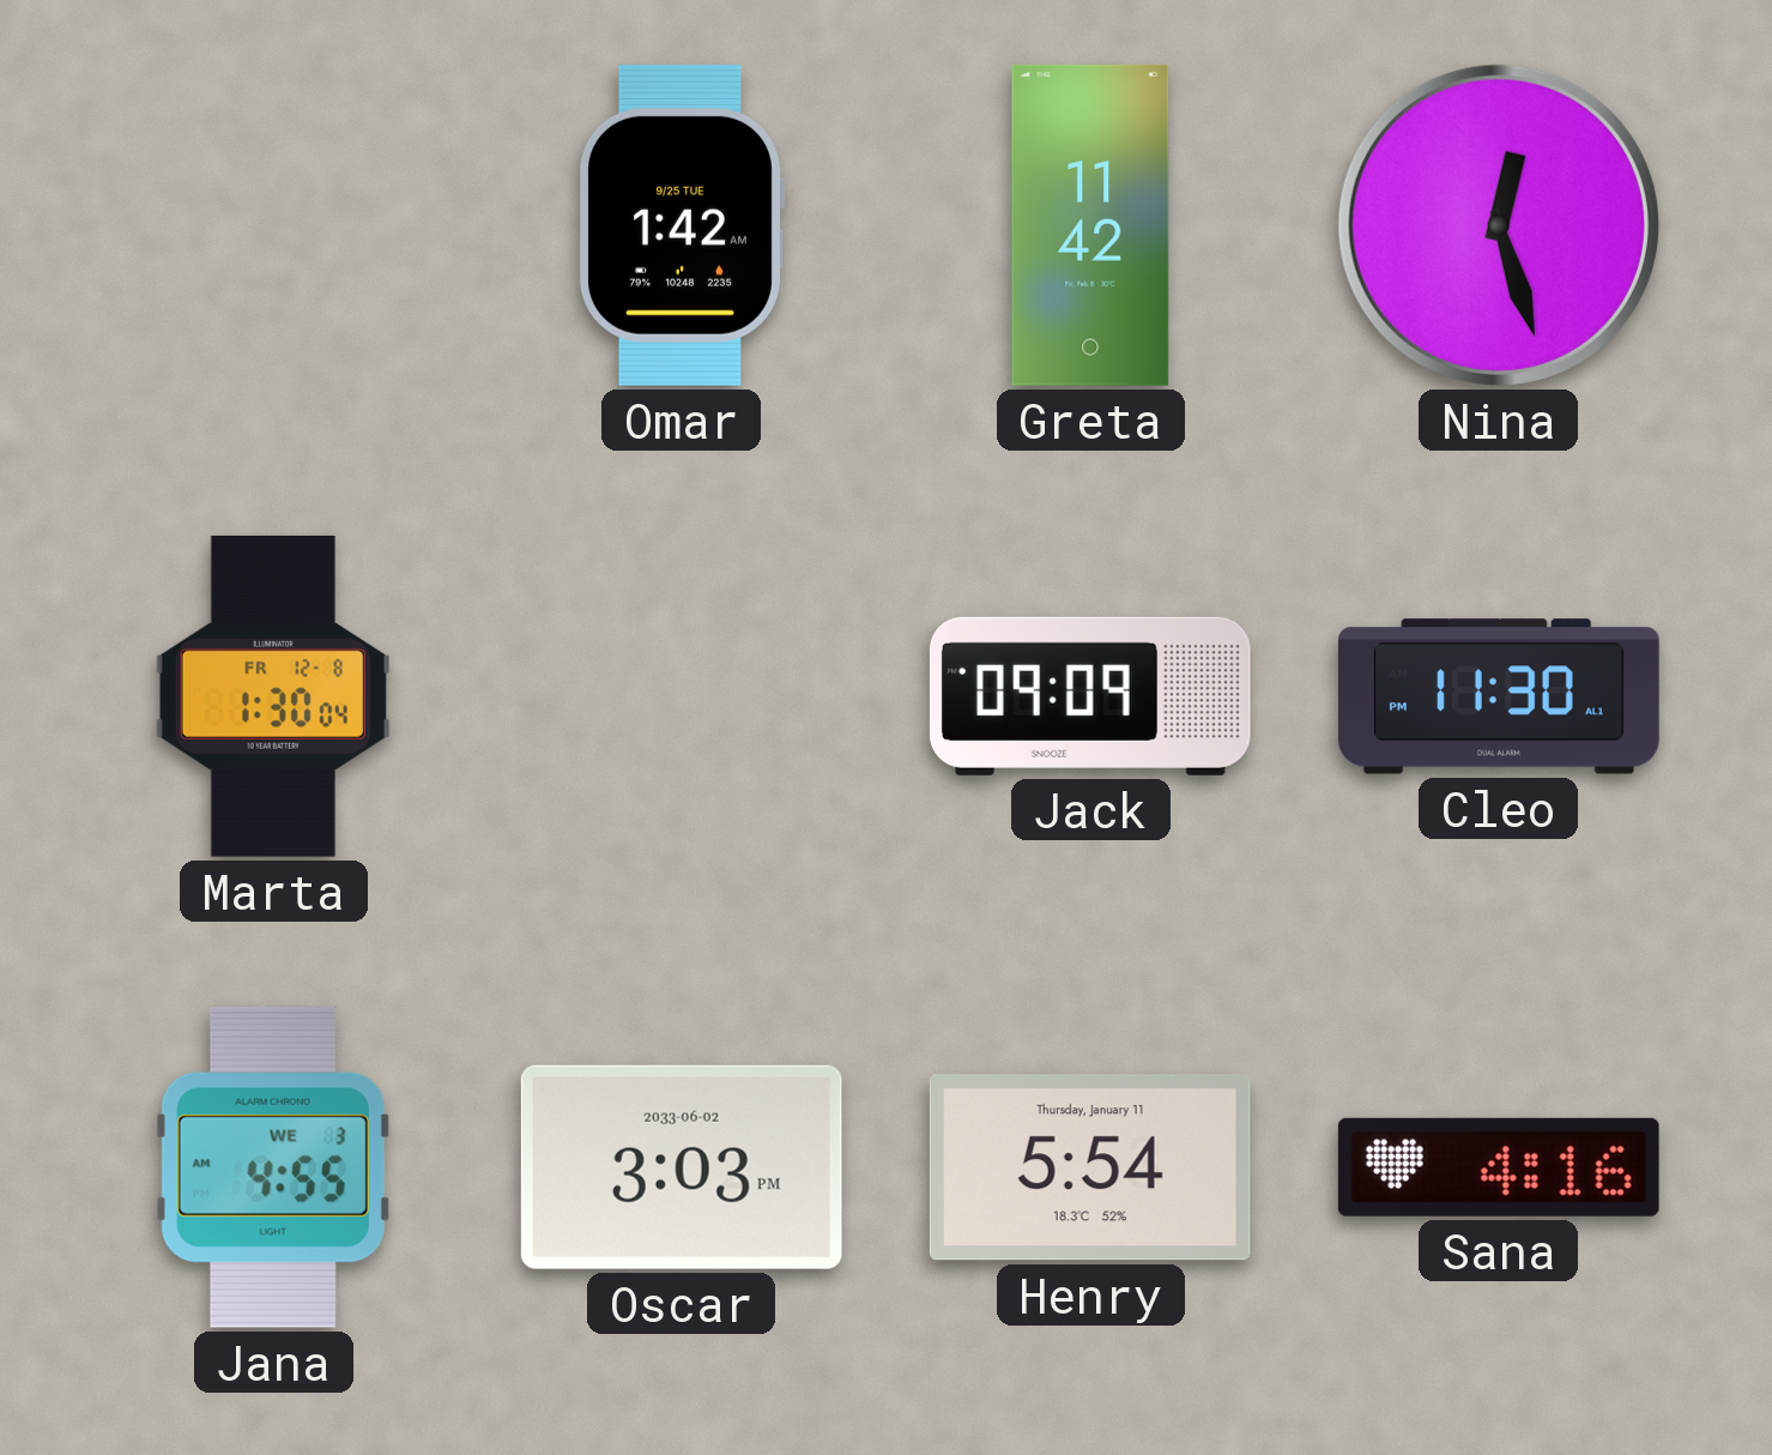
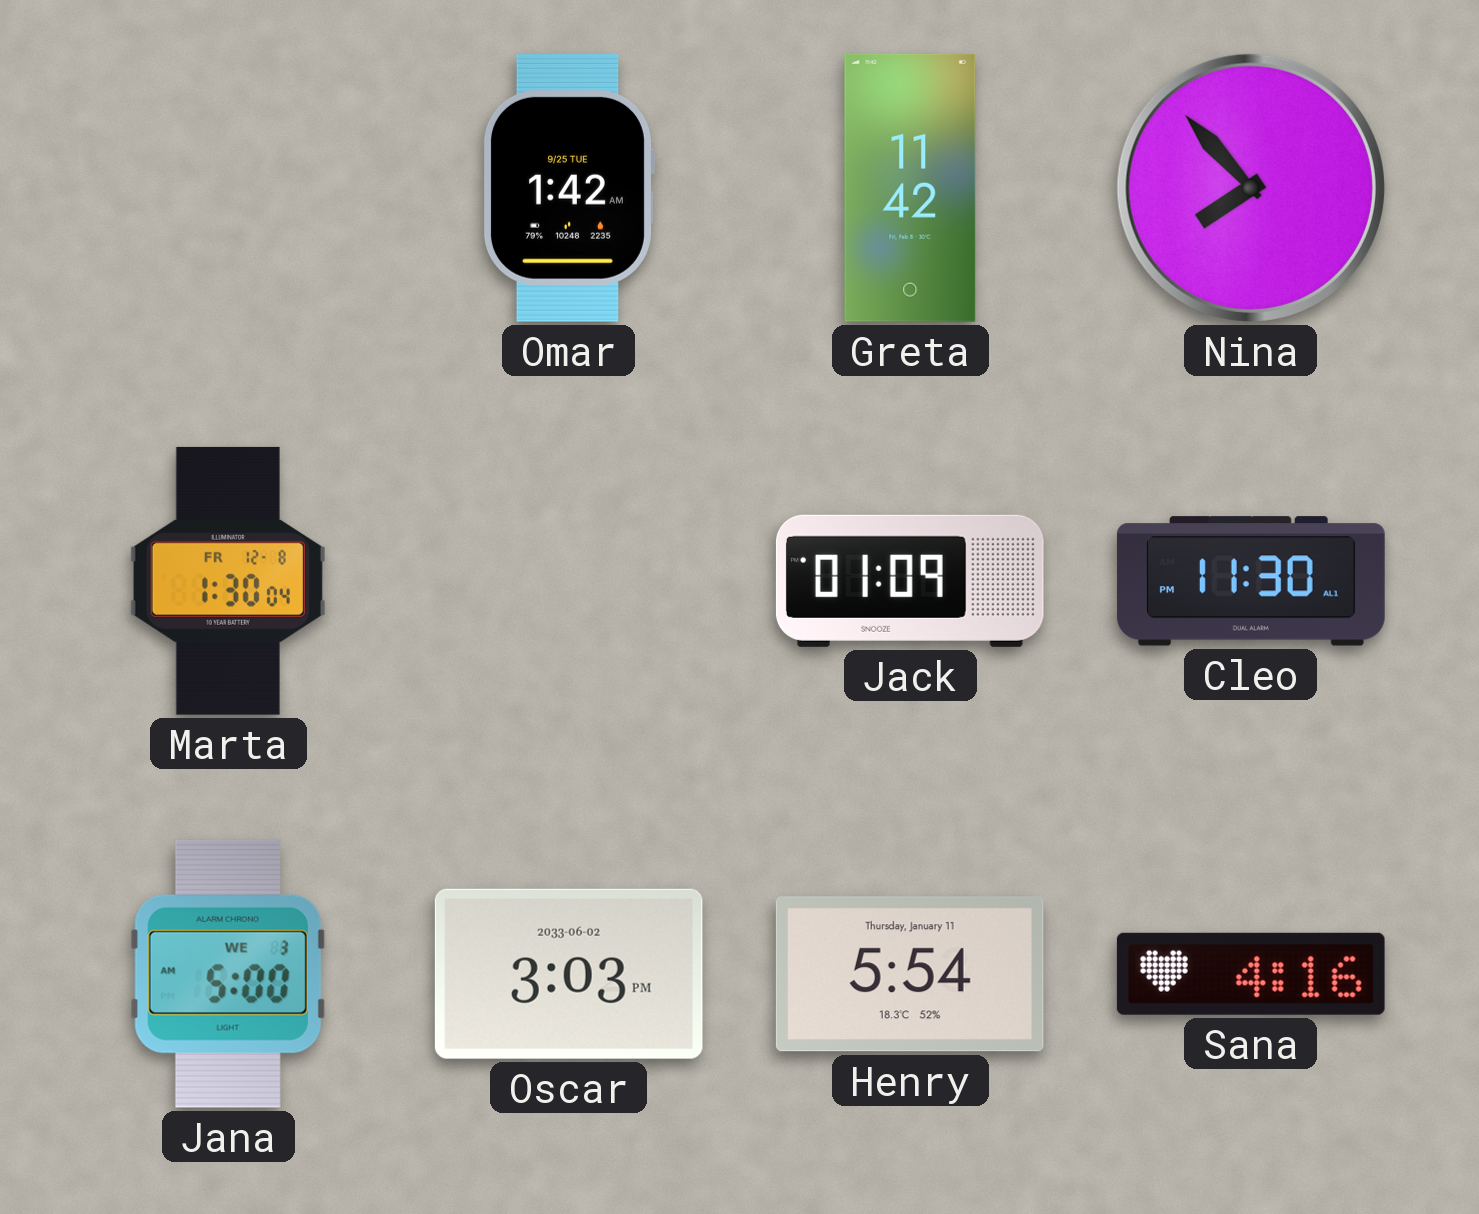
Nina: 12:27 -> 7:53 (1251, 188)
Jack: 09:09 -> 01:09 (910, 581)
Jana: 4:55 -> 5:00 (228, 974)
